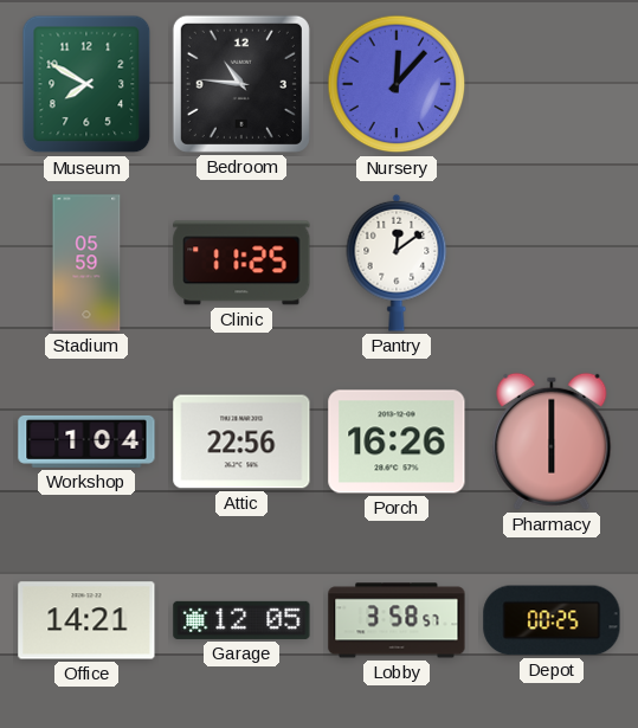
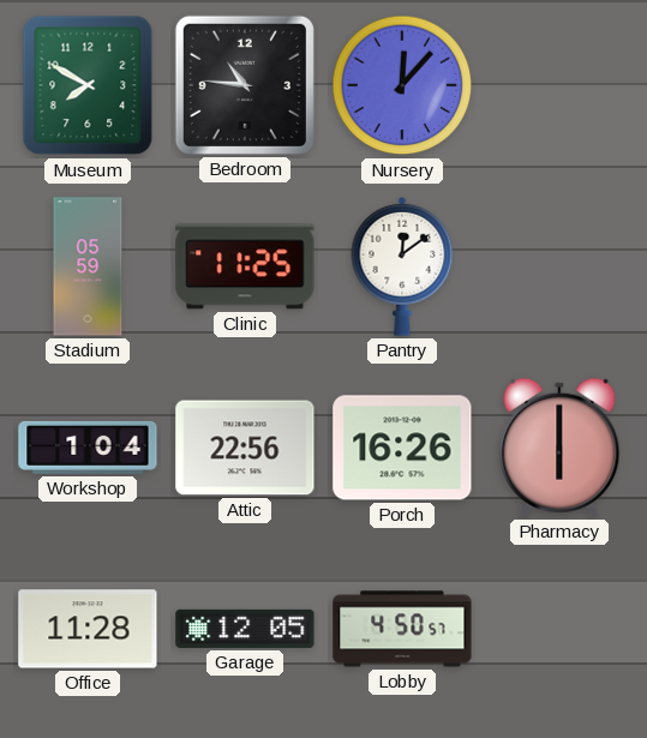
Office: 14:21 -> 11:28 (88, 629)
Lobby: 3:58 -> 4:50 (402, 629)
Depot: 00:25 -> none (552, 620)
